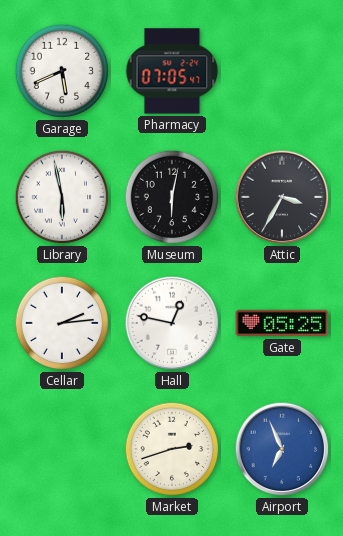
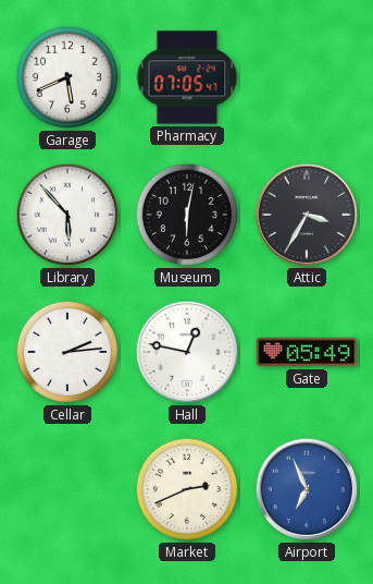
Library: 5:58 -> 5:53 (67, 215)
Gate: 05:25 -> 05:49 (307, 352)
Market: 2:42 -> 2:41 (187, 489)
